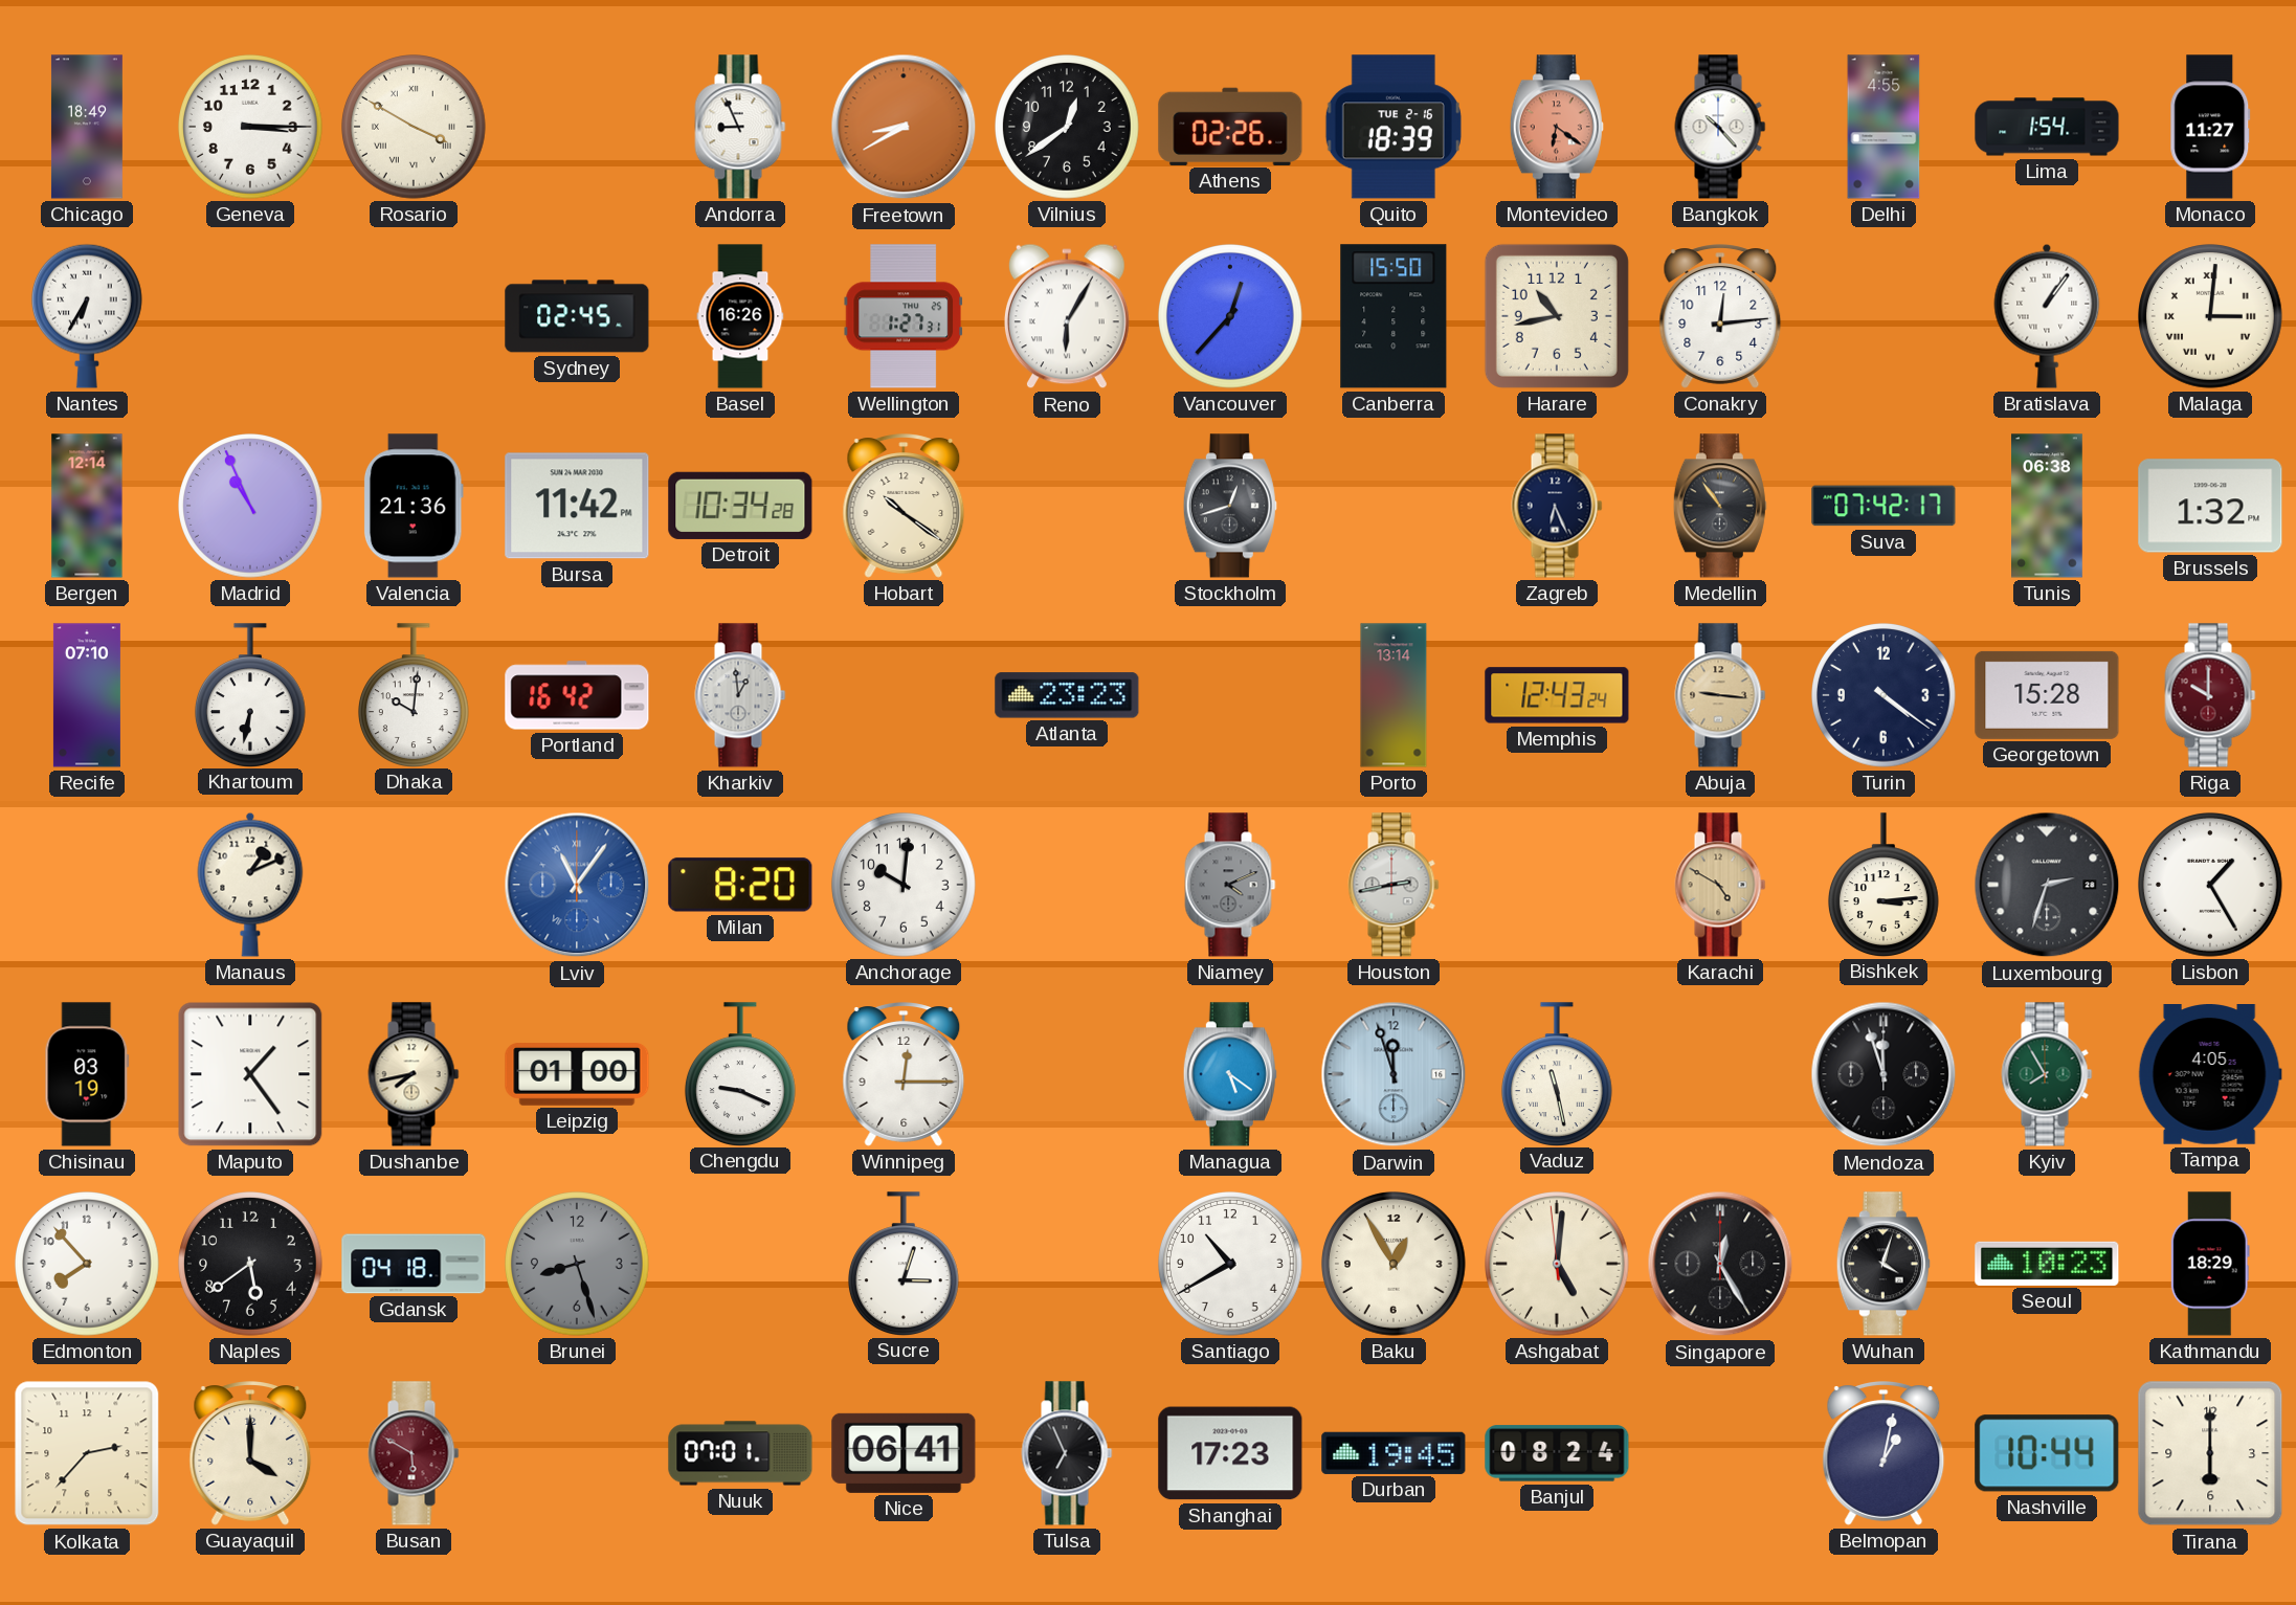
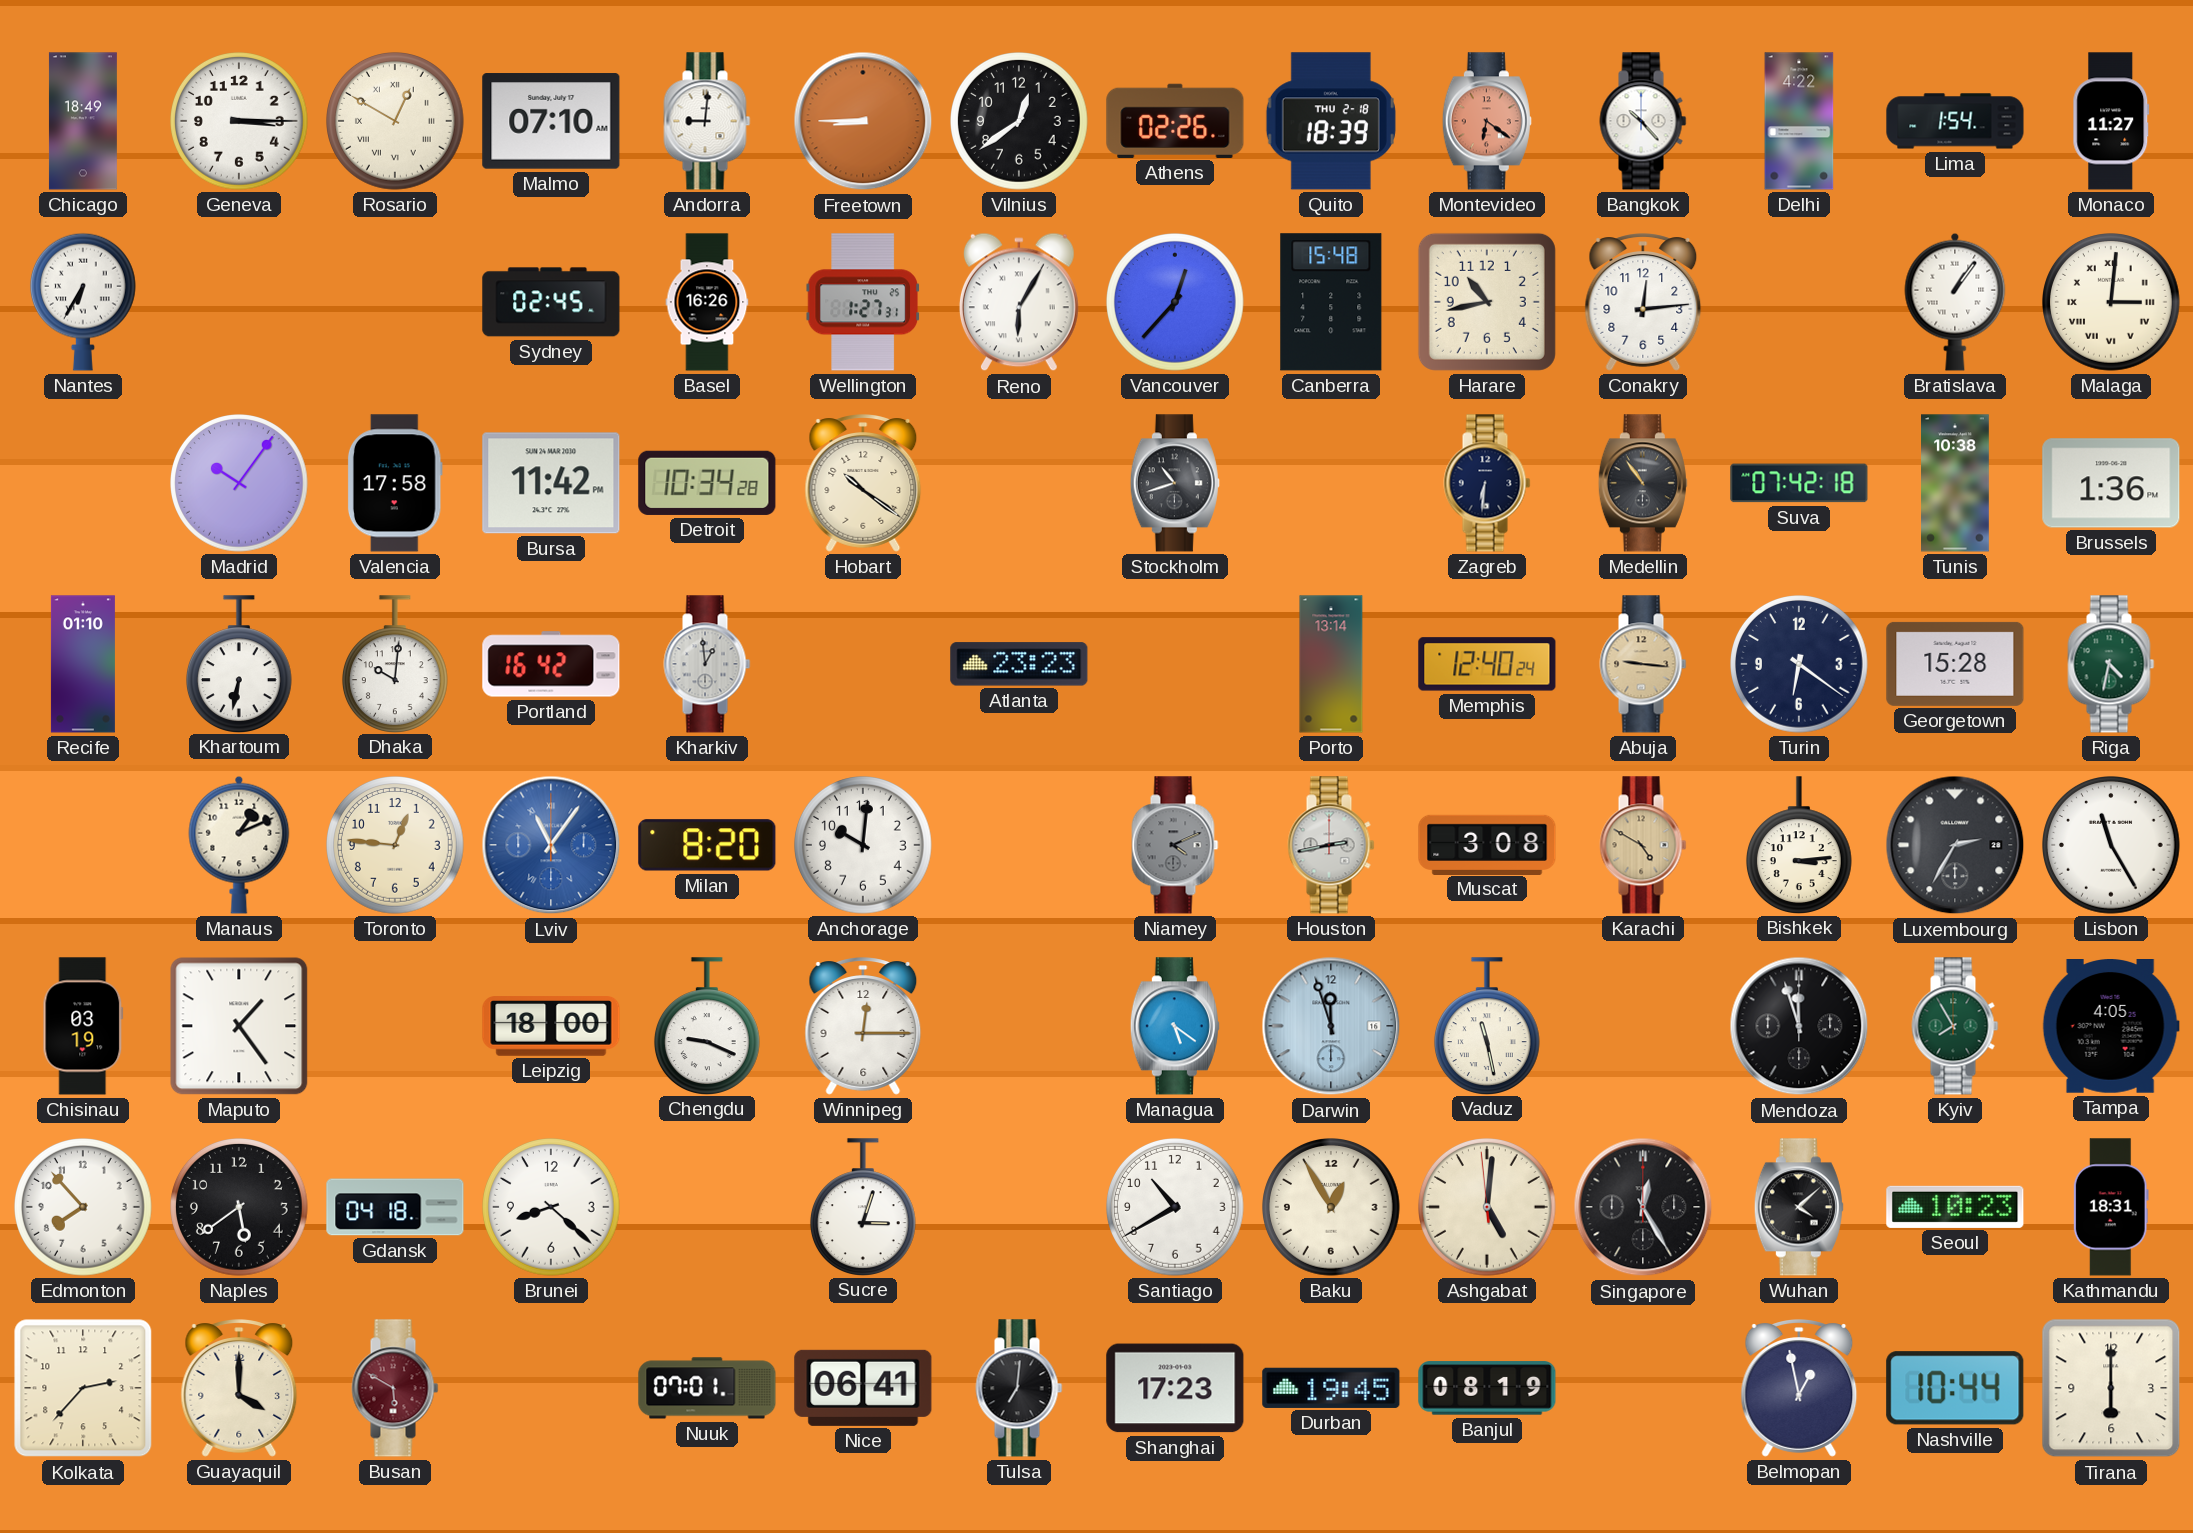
Rosario: 3:50 -> 12:50 (396, 122)
Malmo: none -> 07:10 (551, 121)
Andorra: 8:56 -> 9:01 (707, 121)
Freetown: 8:40 -> 8:45 (863, 121)
Quito date: TUE 2-16 -> THU 2-18 (1331, 121)
Delhi: 4:55 -> 4:22 (1799, 121)
Canberra: 15:50 -> 15:48 (1331, 302)
Bergen: 12:14 -> none (87, 506)
Madrid: 10:56 -> 10:06 (240, 484)
Valencia: 21:36 -> 17:58 (395, 483)
Stockholm: 12:42 -> 10:42 (1175, 483)
Zagreb: 6:26 -> 6:31 (1487, 483)
Suva: 07:42:17 -> 07:42:18 (1799, 483)
Tunis: 06:38 -> 10:38 (1956, 483)
Brussels: 1:32 -> 1:36 (2111, 483)
Recife: 07:10 -> 01:10 (83, 664)
Memphis: 12:43 -> 12:40 (1487, 664)
Turin: 4:21 -> 6:21 (1800, 665)
Riga: 10:00 -> 4:32 (2111, 664)
Riga dial: burgundy -> green (2111, 664)
Toronto: none -> 12:46 (396, 846)
Muscat: none -> 3:08 (1487, 844)
Luxembourg: 2:33 -> 2:35 (1955, 845)
Lisbon: 1:25 -> 11:25 (2112, 846)
Dushanbe: 7:43 -> none (414, 1074)
Leipzig: 01:00 -> 18:00 (551, 1026)
Brunei: 8:27 -> 8:22 (552, 1208)
Brunei dial: grey -> white (552, 1208)
Wuhan: 4:03 -> 4:08 (1799, 1207)
Kathmandu: 18:29 -> 18:31 (2111, 1207)
Tulsa: 6:56 -> 7:01 (1019, 1388)
Banjul: 08:24 -> 08:19 (1487, 1388)
Belmopan: 1:02 -> 12:58 (1799, 1388)
